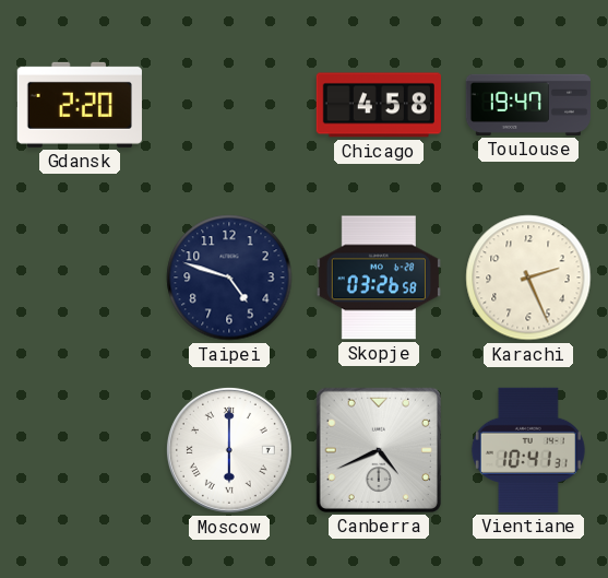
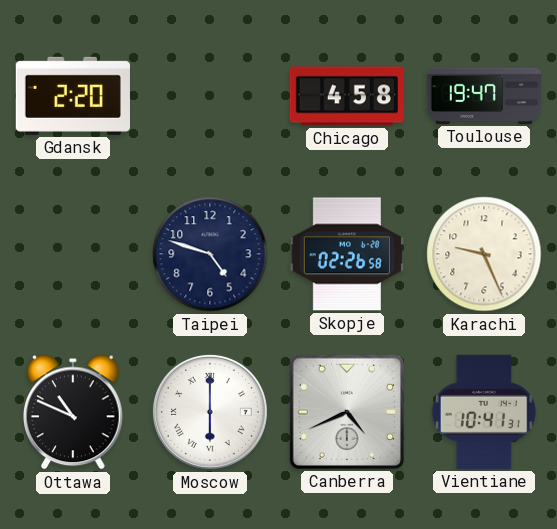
Skopje: 03:26 -> 02:26 (347, 254)
Karachi: 2:26 -> 9:26 (484, 254)
Ottawa: none -> 10:49 (74, 412)
